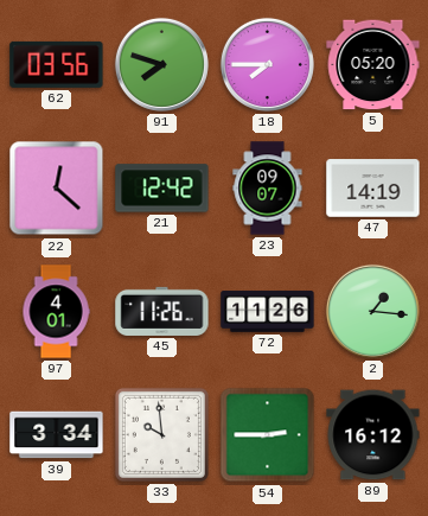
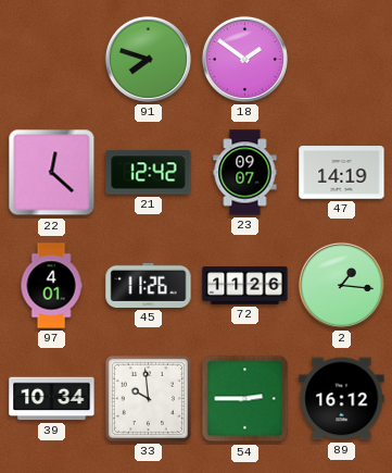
62: 03:56 -> none (57, 64)
18: 7:45 -> 1:51 (244, 59)
5: 05:20 -> none (373, 65)
39: 3:34 -> 10:34 (52, 399)
